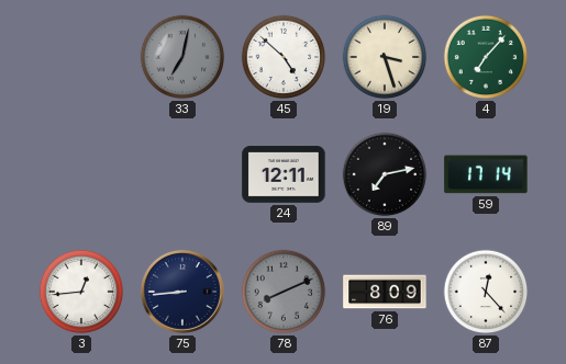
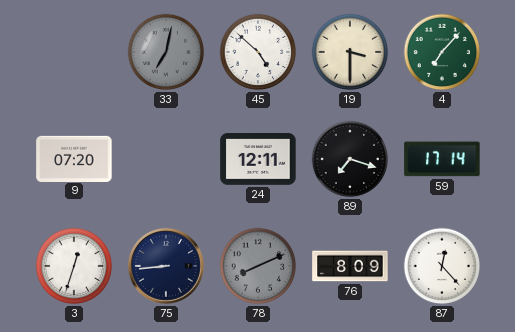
19: 3:27 -> 3:30 (350, 52)
9: none -> 07:20 (74, 158)
89: 7:13 -> 7:18 (350, 159)
3: 12:44 -> 12:33 (74, 266)
